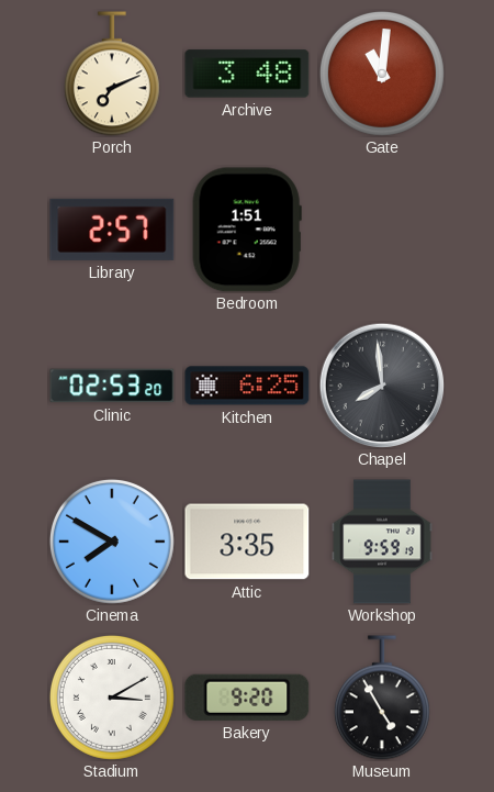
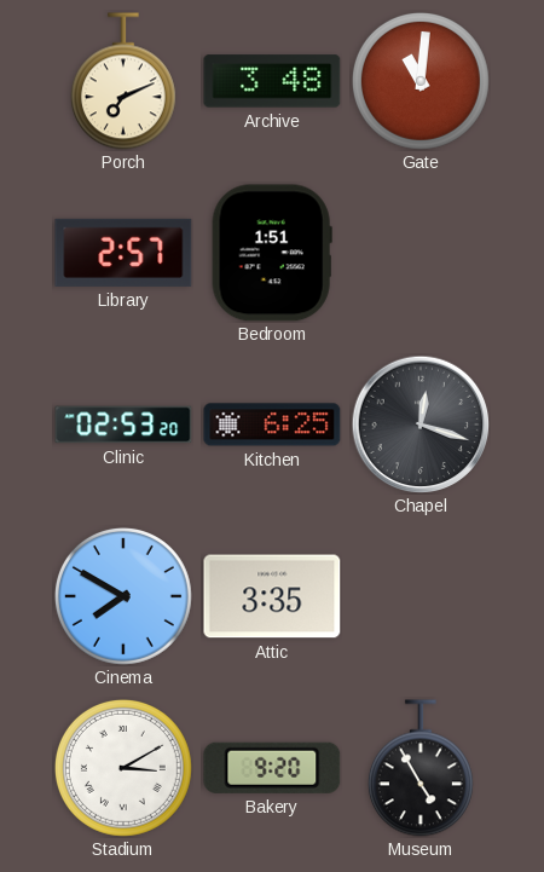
Chapel: 7:59 -> 12:18 (421, 425)
Workshop: 9:59 -> none (382, 542)
